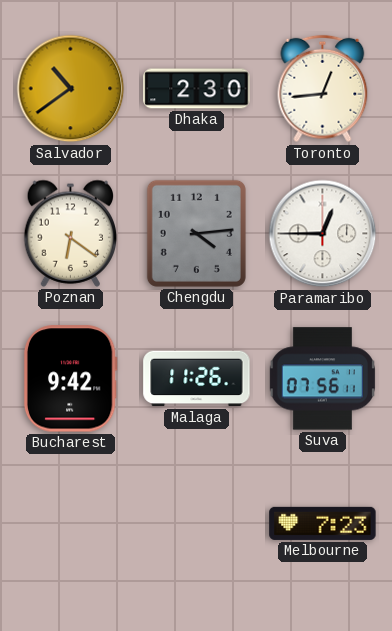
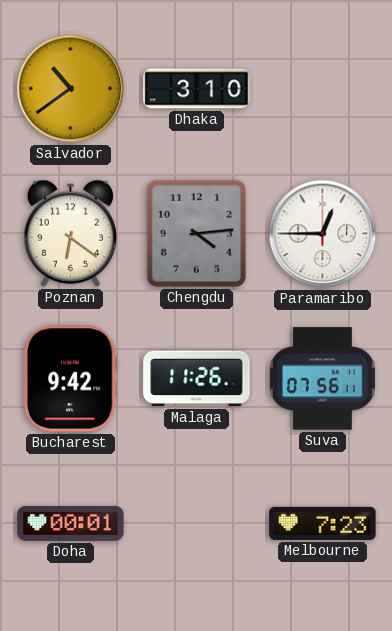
Dhaka: 2:30 -> 3:10 (197, 89)
Toronto: 12:44 -> none (323, 89)
Doha: none -> 00:01 (71, 523)
